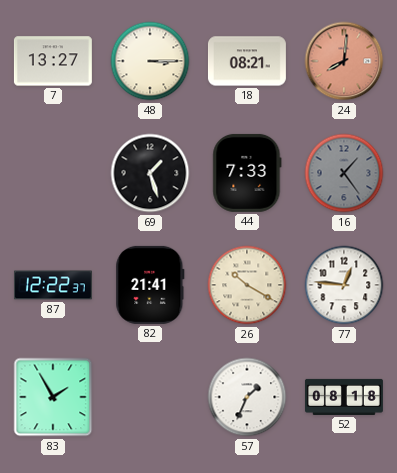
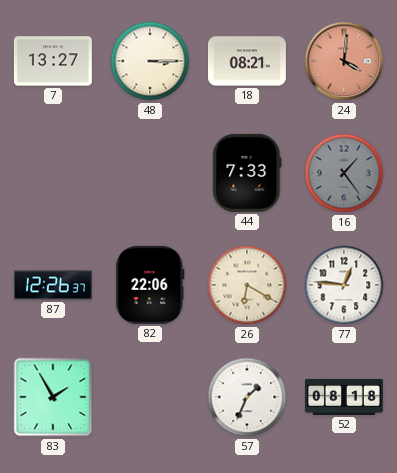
24: 8:01 -> 4:01 (344, 61)
69: 1:27 -> none (150, 173)
87: 12:22 -> 12:26 (53, 285)
82: 21:41 -> 22:06 (150, 285)
26: 10:20 -> 6:20 (247, 285)
